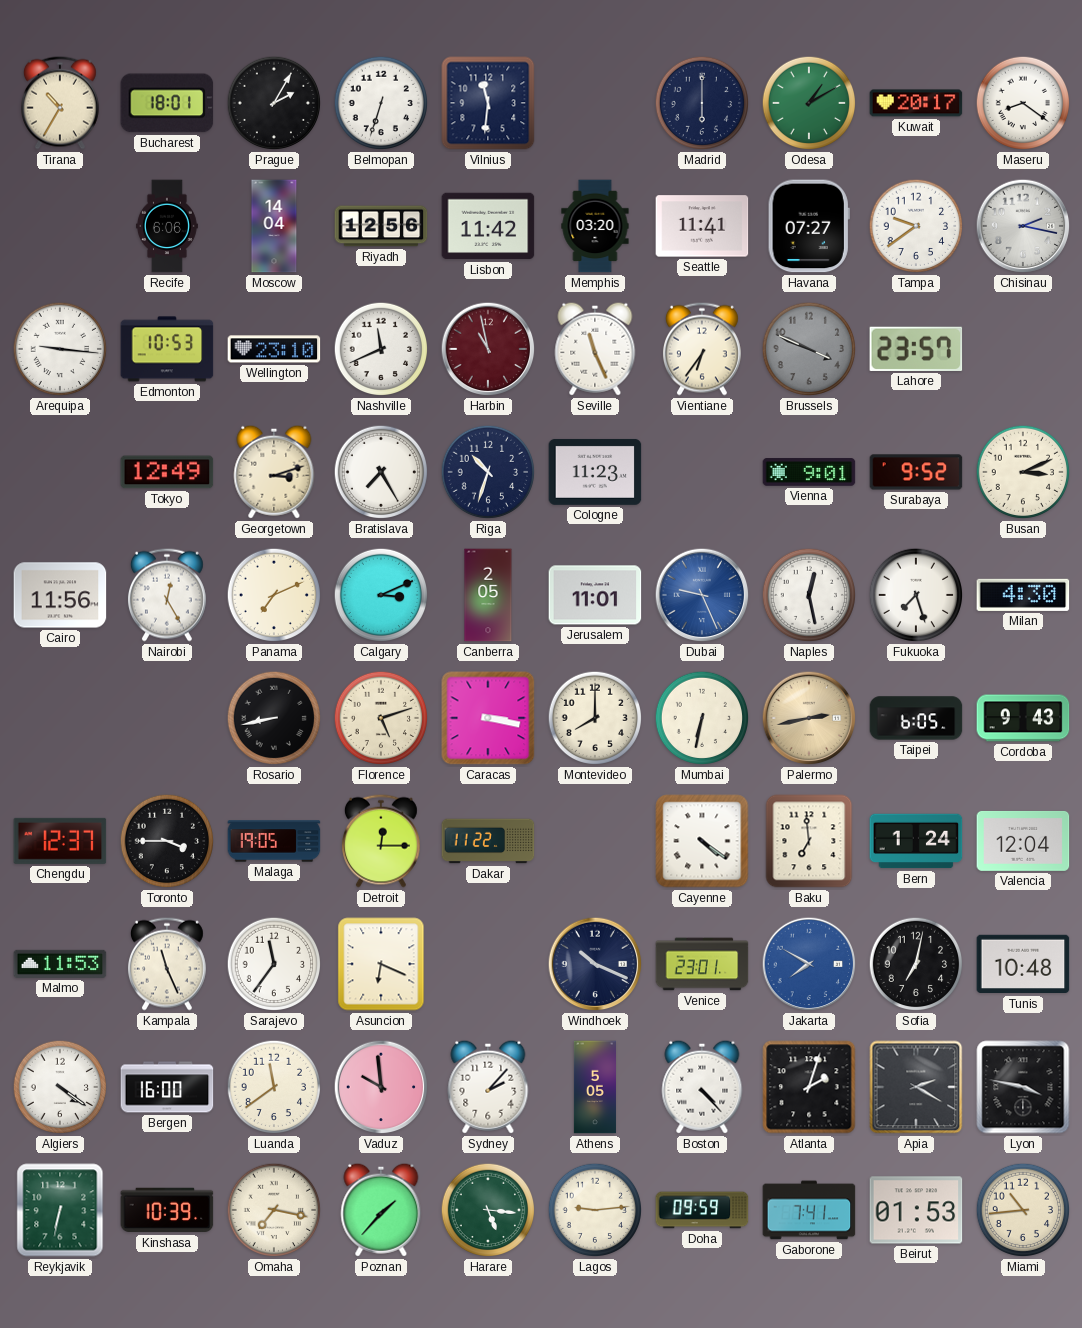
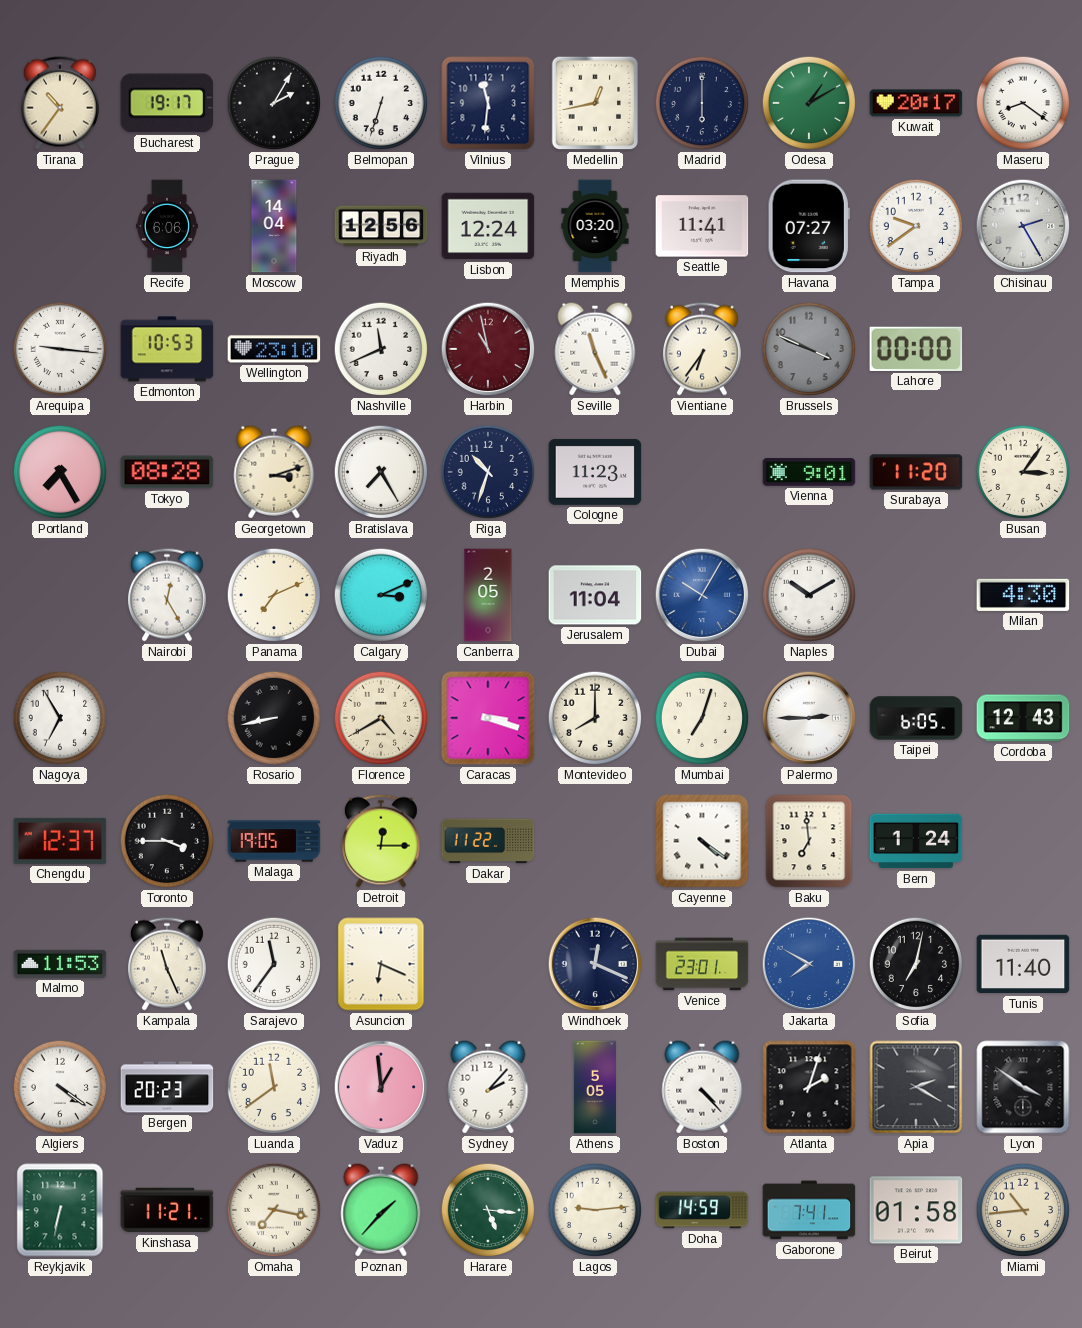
Tirana: 10:35 -> 10:36 (60, 103)
Bucharest: 18:01 -> 19:17 (167, 103)
Medellin: none -> 12:43 (595, 103)
Lisbon: 11:42 -> 12:24 (488, 226)
Chisinau: 2:17 -> 2:25 (1023, 226)
Lahore: 23:57 -> 00:00 (916, 349)
Portland: none -> 7:25 (60, 472)
Tokyo: 12:49 -> 08:28 (167, 472)
Surabaya: 9:52 -> 11:20 (916, 472)
Busan: 3:11 -> 3:06 (1023, 472)
Cairo: 11:56 -> none (60, 595)
Jerusalem: 11:01 -> 11:04 (595, 595)
Dubai: 9:26 -> 10:05 (702, 595)
Naples: 12:28 -> 10:10 (809, 595)
Fukuoka: 7:27 -> none (916, 595)
Nagoya: none -> 6:55 (60, 718)
Florence: 5:12 -> 4:40 (381, 718)
Caracas: 3:17 -> 3:18 (488, 718)
Mumbai: 6:32 -> 7:03 (702, 718)
Palermo: 2:43 -> 2:45 (809, 718)
Palermo dial: champagne -> white (809, 718)
Cordoba: 9:43 -> 12:43 (1023, 718)
Valencia: 12:04 -> none (1023, 841)
Windhoek: 10:19 -> 12:19 (595, 964)
Tunis: 10:48 -> 11:40 (1023, 964)
Bergen: 16:00 -> 20:23 (167, 1087)
Vaduz: 9:59 -> 12:59 (381, 1087)
Lyon: 3:47 -> 3:51 (1023, 1087)
Kinshasa: 10:39 -> 11:21 (167, 1210)
Doha: 09:59 -> 14:59 (702, 1210)
Beirut: 01:53 -> 01:58 (916, 1210)
